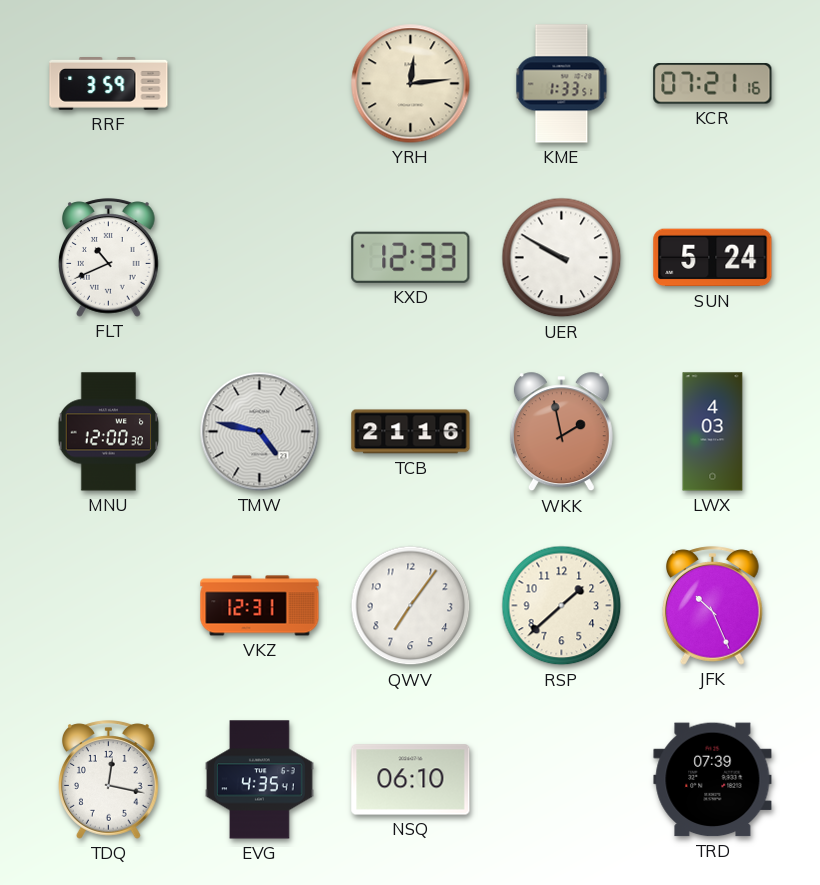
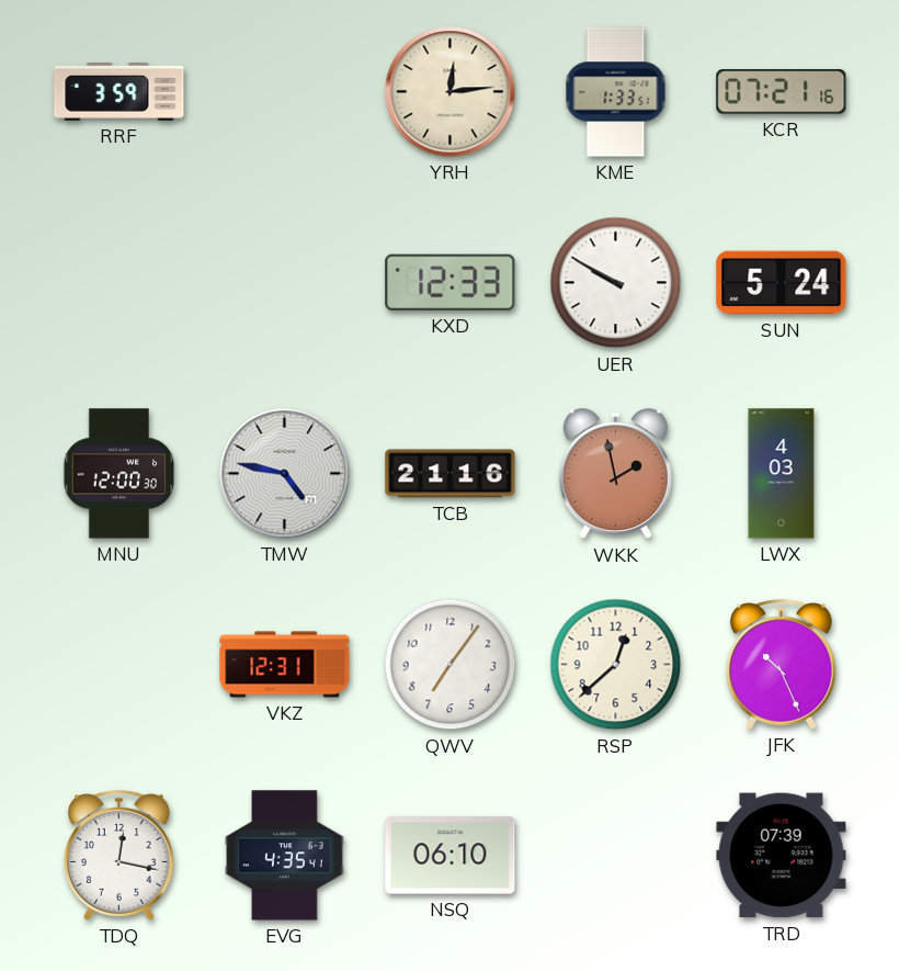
FLT: 10:41 -> none (109, 258)
RSP: 1:38 -> 12:38 (616, 665)
